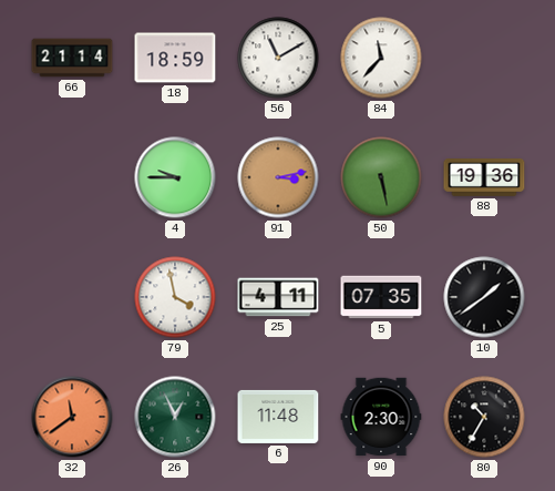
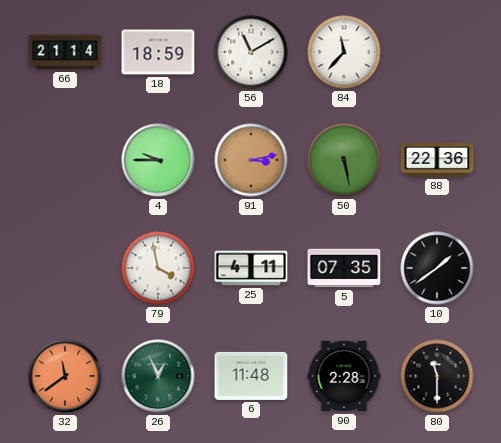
88: 19:36 -> 22:36 (437, 161)
90: 2:30 -> 2:28 (344, 376)
80: 10:35 -> 11:30 (437, 376)
